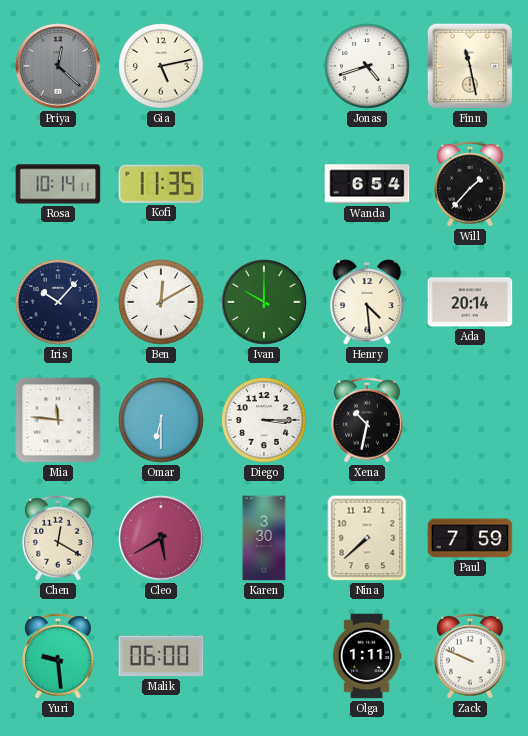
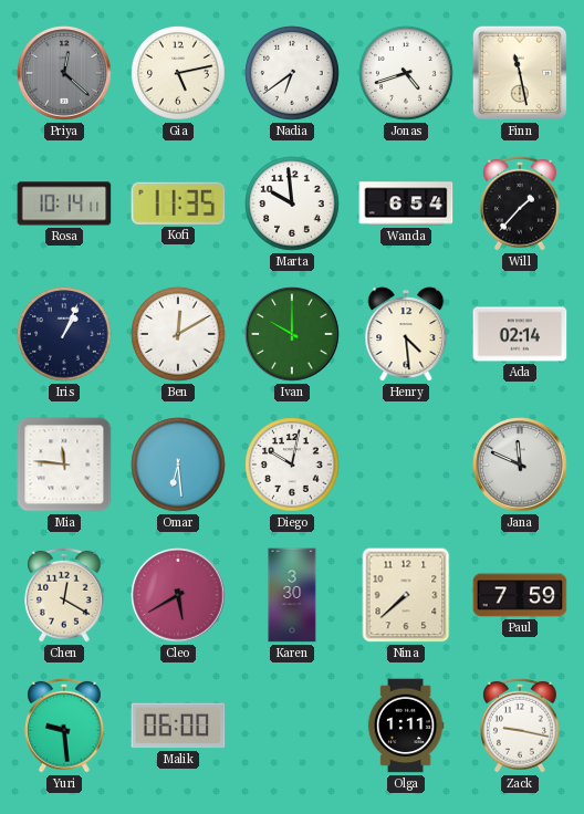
Nadia: none -> 6:39 (292, 73)
Marta: none -> 9:59 (292, 203)
Iris: 10:07 -> 1:04 (64, 334)
Ada: 20:14 -> 02:14 (520, 334)
Omar: 6:30 -> 6:29 (178, 465)
Diego: 3:15 -> 10:02 (292, 465)
Xena: 10:32 -> none (367, 420)
Jana: none -> 11:49 (520, 465)
Zack: 9:49 -> 9:17 (520, 726)
